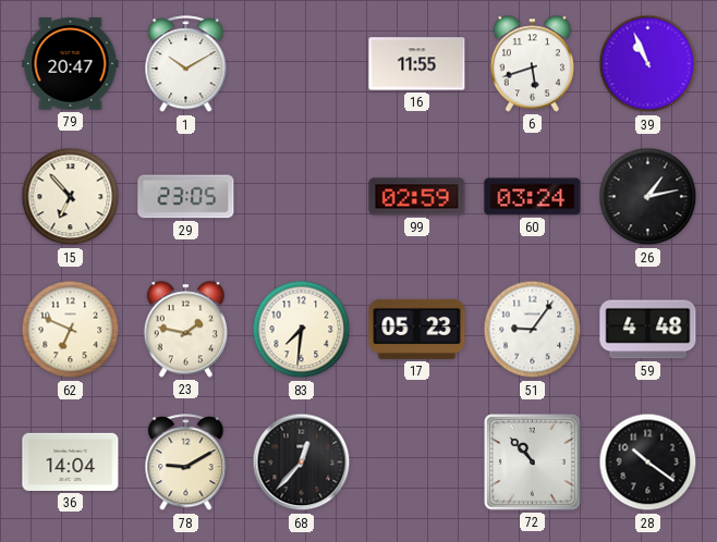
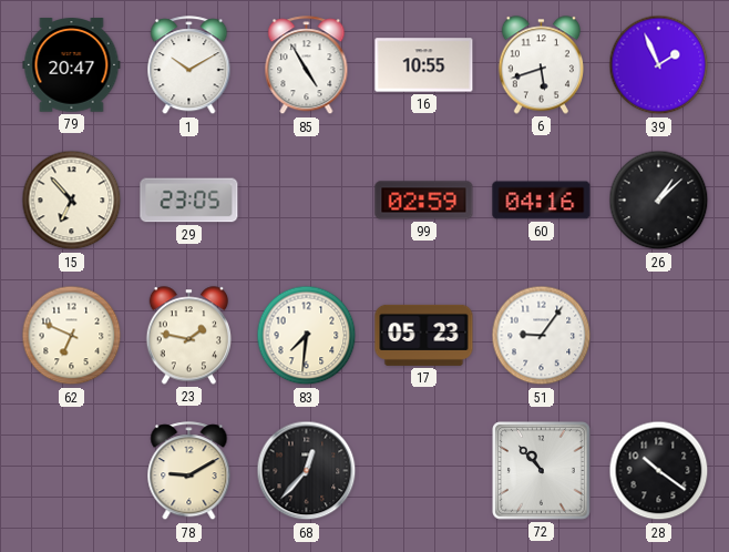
85: none -> 4:55 (307, 65)
16: 11:55 -> 10:55 (424, 65)
39: 10:56 -> 1:56 (659, 65)
60: 03:24 -> 04:16 (542, 201)
26: 1:13 -> 1:08 (659, 201)
59: 4:48 -> none (648, 330)
36: 14:04 -> none (71, 461)
